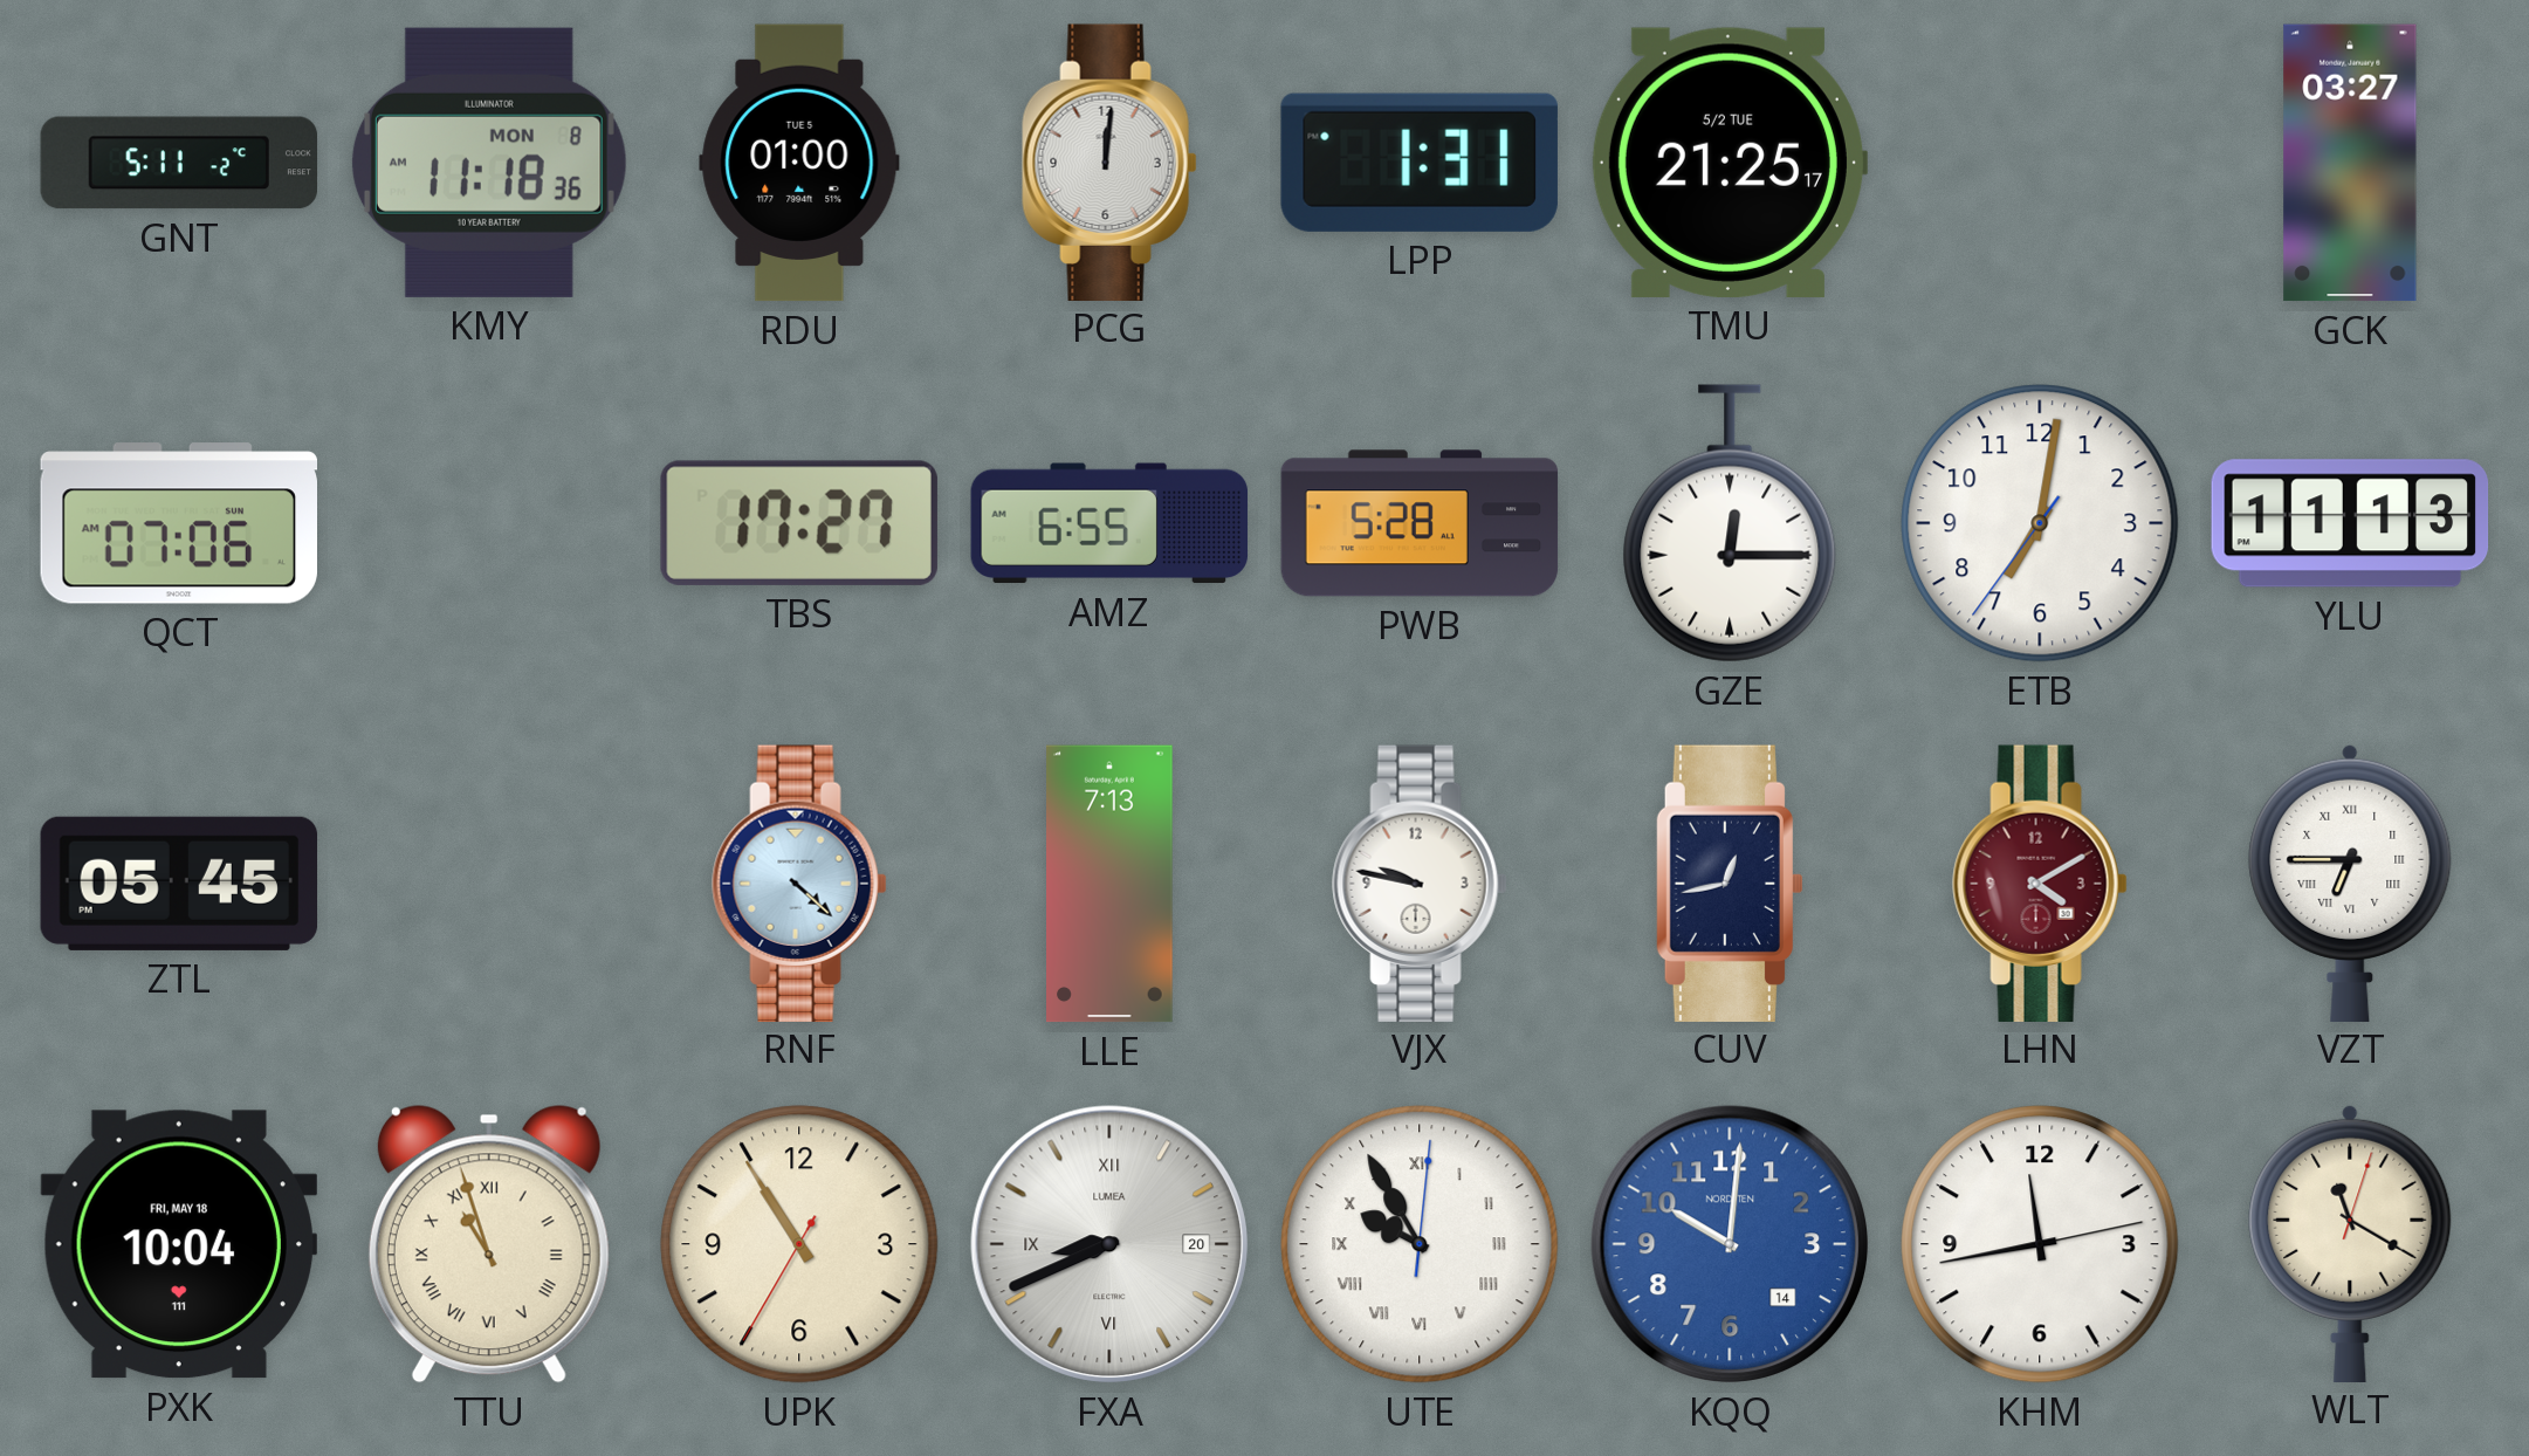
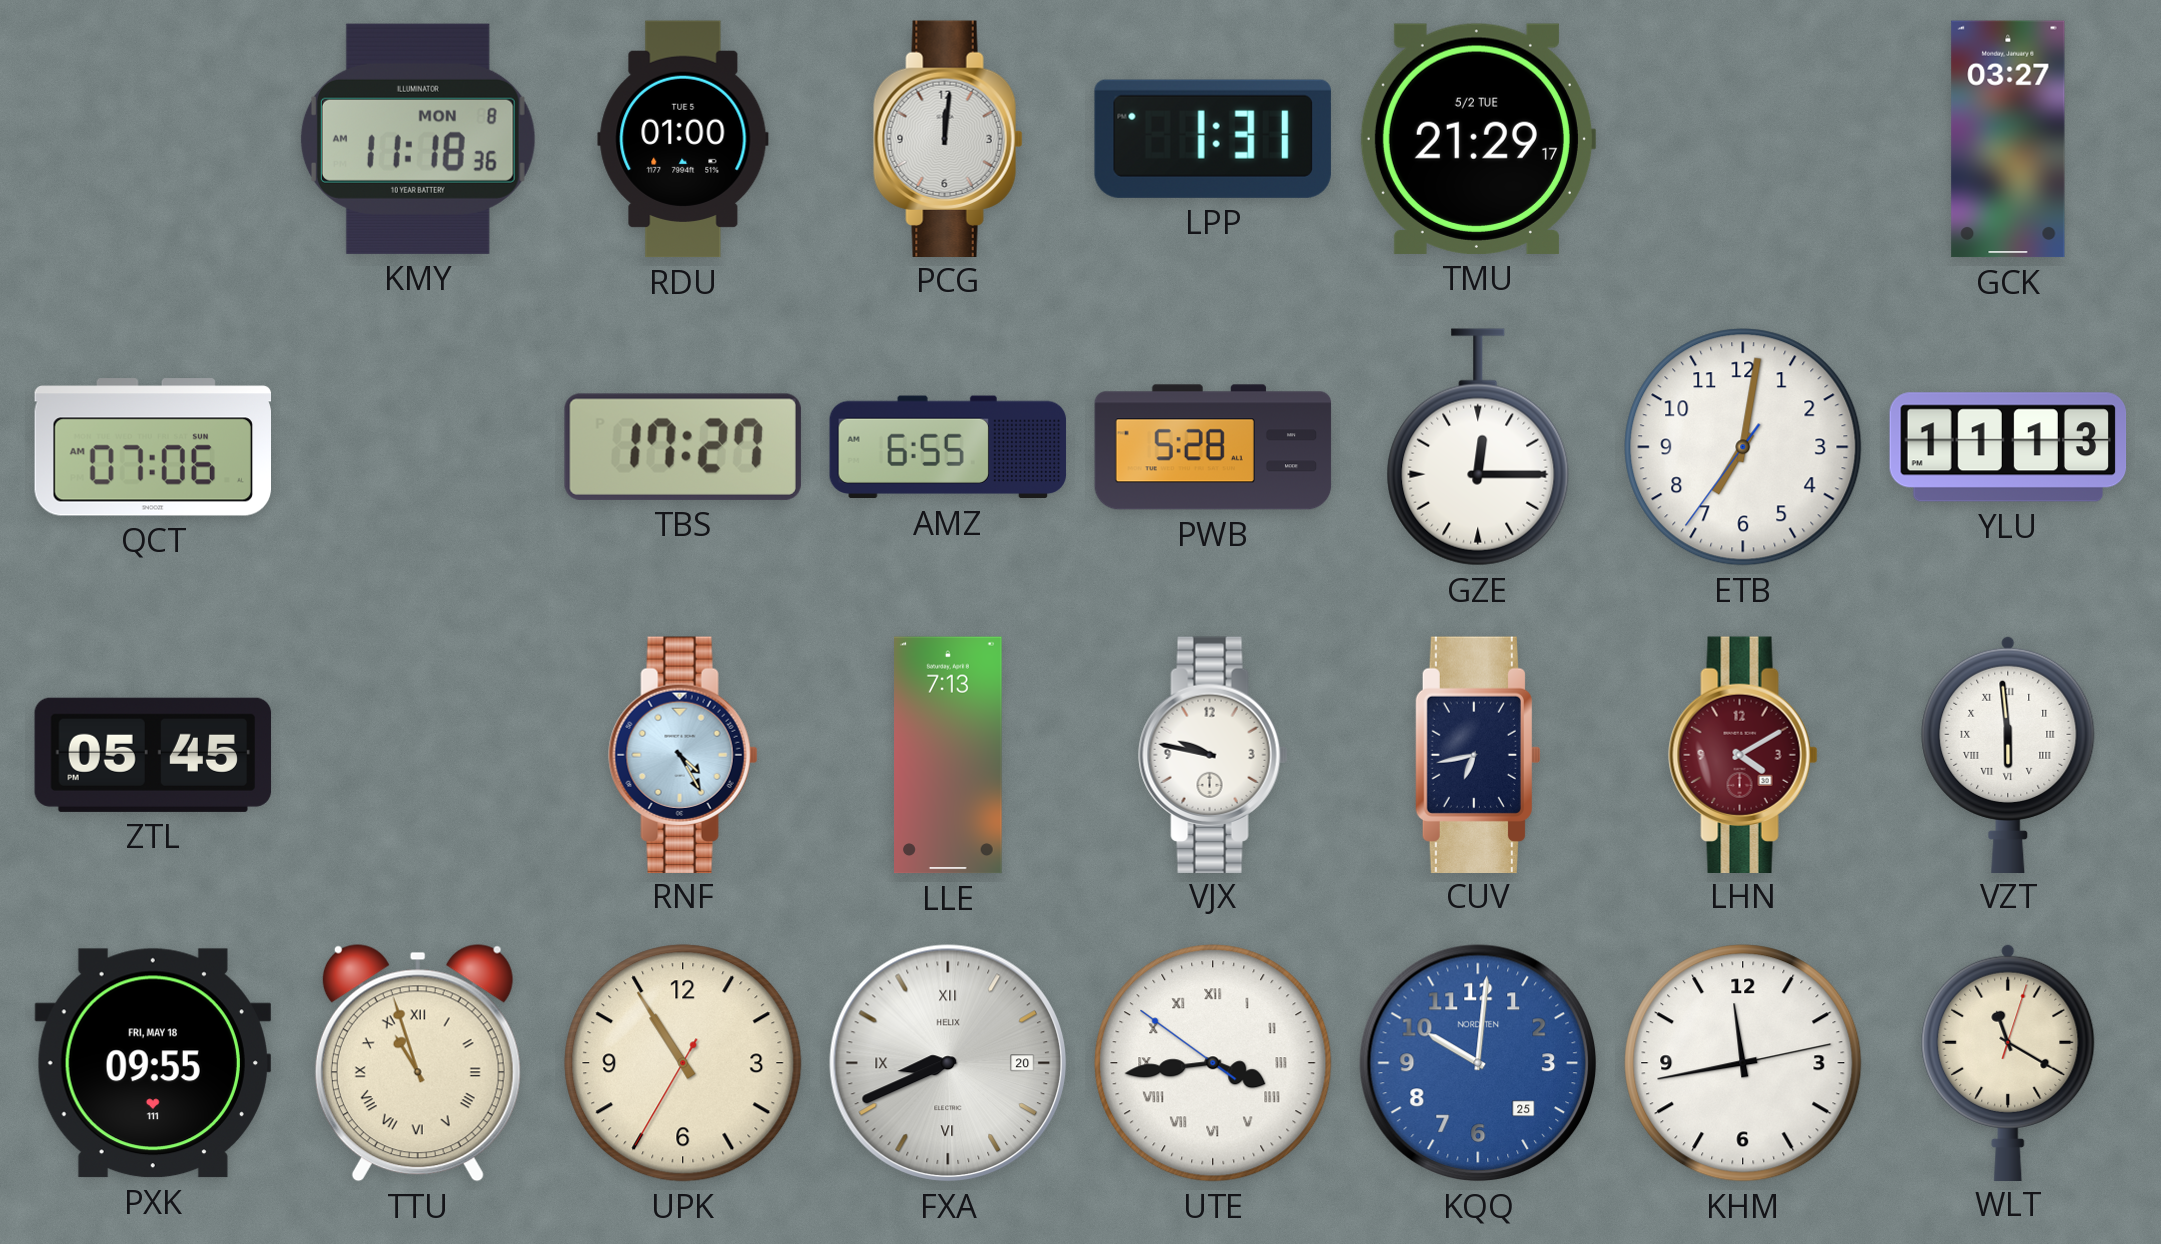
GNT: 5:11 -> none (179, 163)
TMU: 21:25 -> 21:29 (1477, 139)
RNF: 4:22 -> 4:25 (683, 754)
CUV: 12:43 -> 6:43 (1477, 754)
VZT: 6:45 -> 5:59 (2008, 754)
PXK: 10:04 -> 09:55 (152, 1063)
FXA brand: LUMEA -> HELIX (948, 1063)
UTE: 9:55 -> 3:43 (1213, 1063)
KQQ date: 14 -> 25 (1478, 1063)
